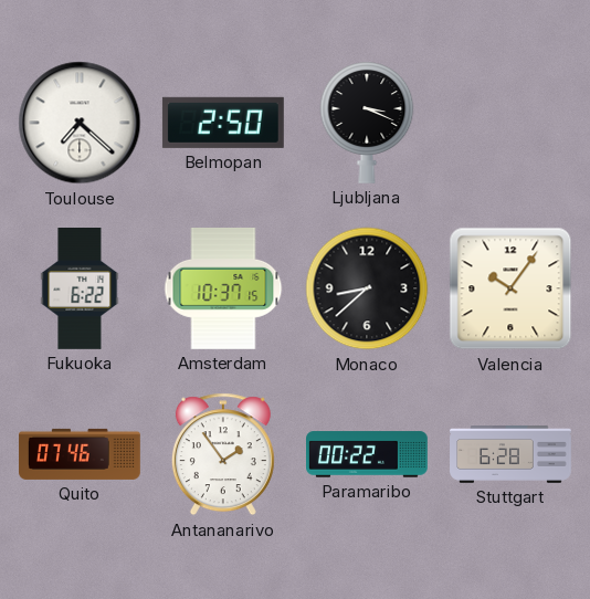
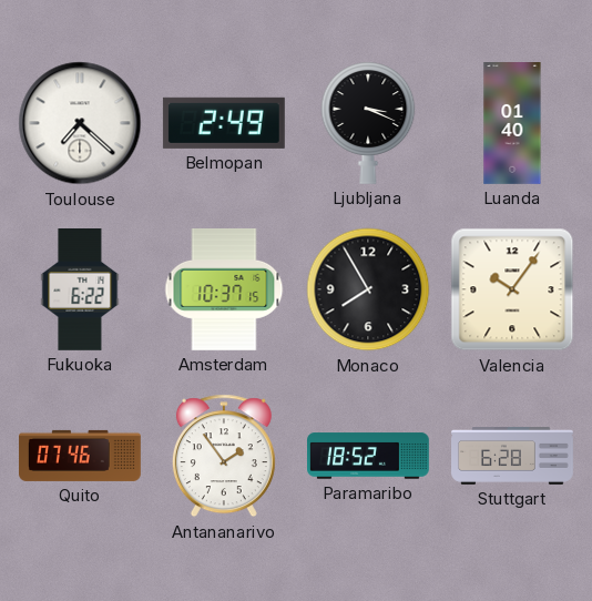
Belmopan: 2:50 -> 2:49 (224, 123)
Luanda: none -> 01:40 (512, 124)
Monaco: 8:38 -> 7:55 (368, 289)
Paramaribo: 00:22 -> 18:52 (369, 456)
